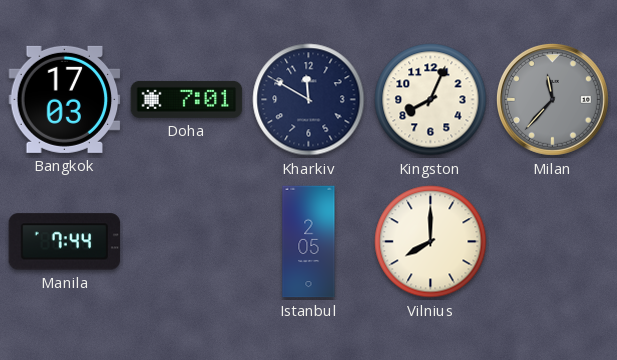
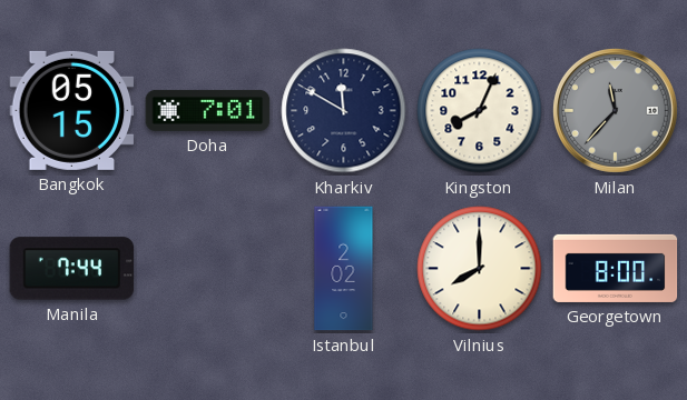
Bangkok: 17:03 -> 05:15 (72, 110)
Istanbul: 2:05 -> 2:02 (344, 269)
Georgetown: none -> 8:00 (616, 268)
